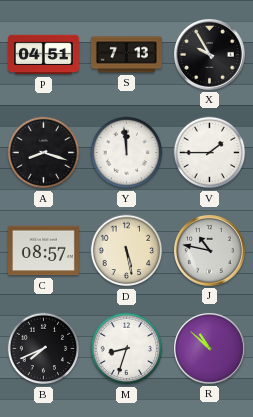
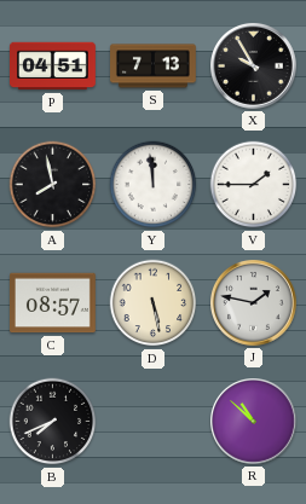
A: 8:18 -> 7:58 (53, 185)
J: 10:47 -> 1:47 (254, 303)
M: 8:33 -> none (127, 349)
